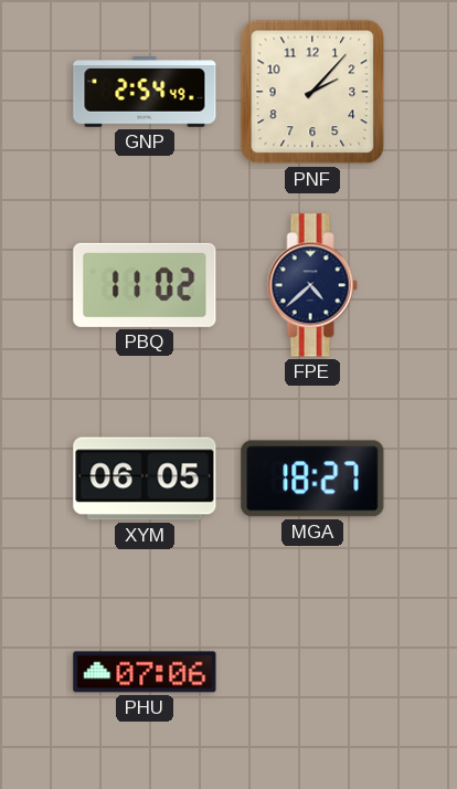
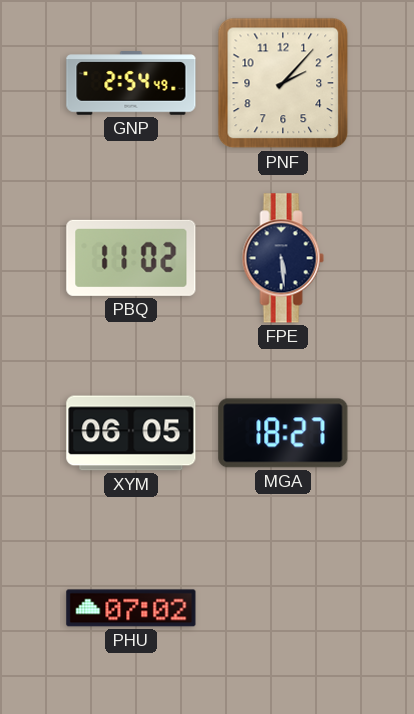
FPE: 4:38 -> 5:29 (283, 258)
PHU: 07:06 -> 07:02 (131, 608)
